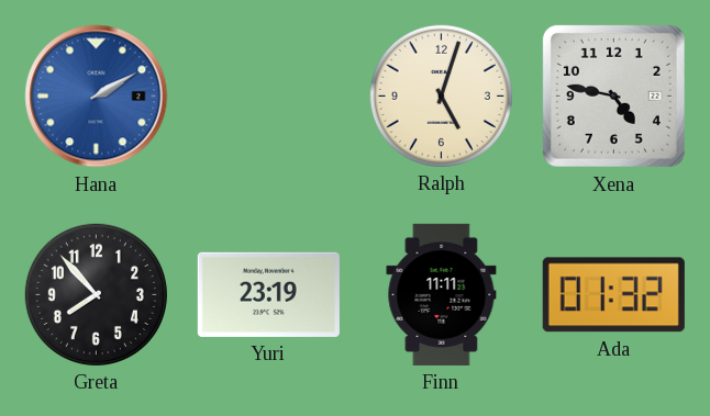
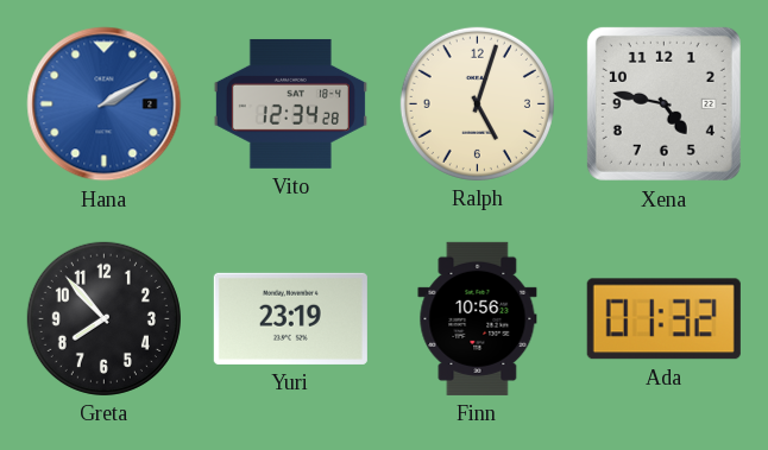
Vito: none -> 12:34 (290, 103)
Finn: 11:11 -> 10:56 (478, 318)
